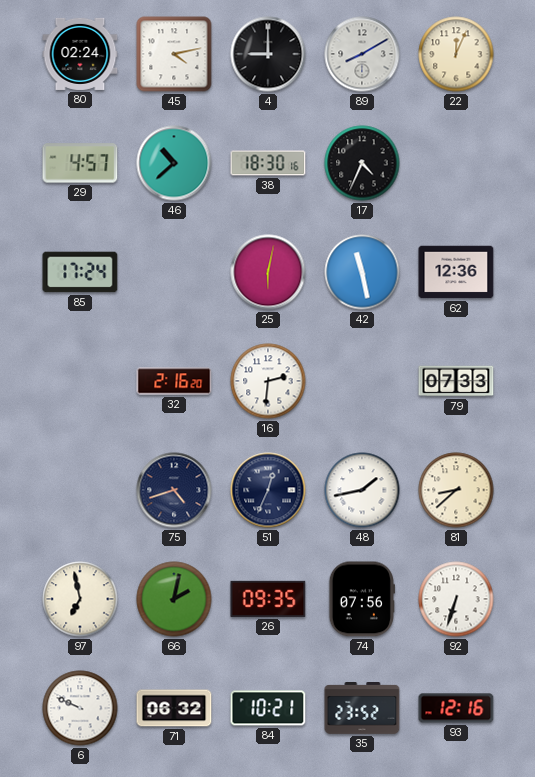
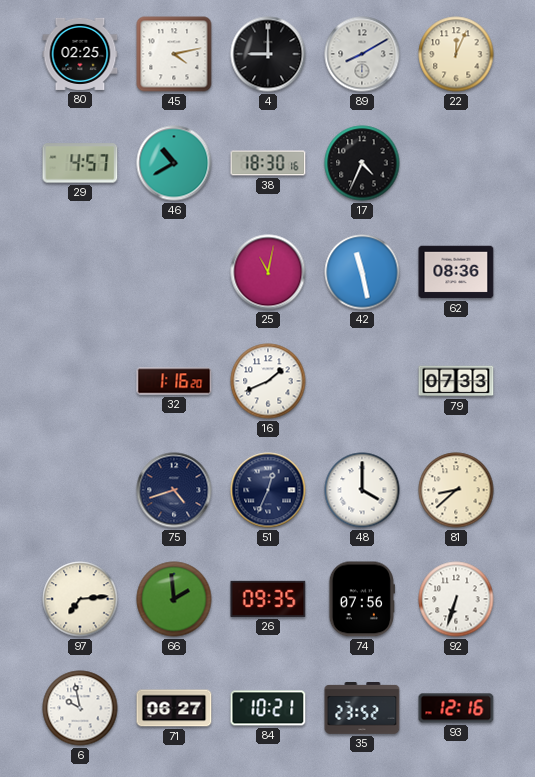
80: 02:24 -> 02:25 (80, 54)
46: 10:38 -> 10:40 (174, 163)
85: 17:24 -> none (80, 272)
25: 6:02 -> 11:02 (268, 272)
62: 12:36 -> 08:36 (456, 272)
32: 2:16 -> 1:16 (174, 381)
16: 2:31 -> 1:41 (268, 381)
48: 1:43 -> 4:00 (362, 490)
97: 6:58 -> 7:14 (80, 599)
66: 2:02 -> 1:59 (174, 599)
6: 9:49 -> 9:58 (80, 708)
71: 06:32 -> 06:27 (174, 708)
